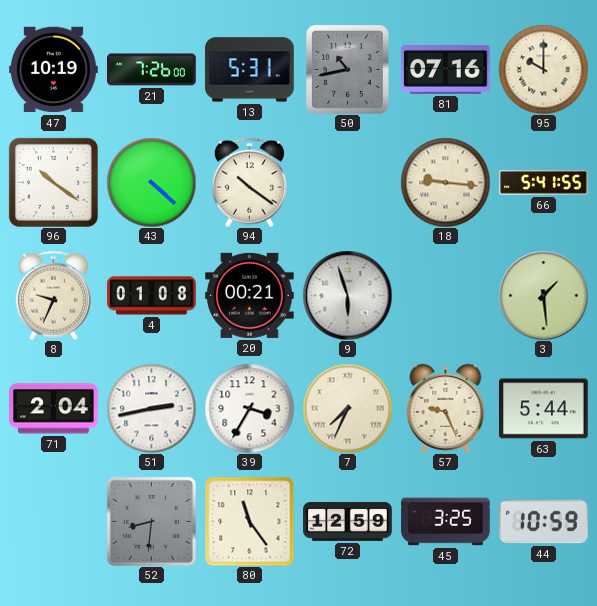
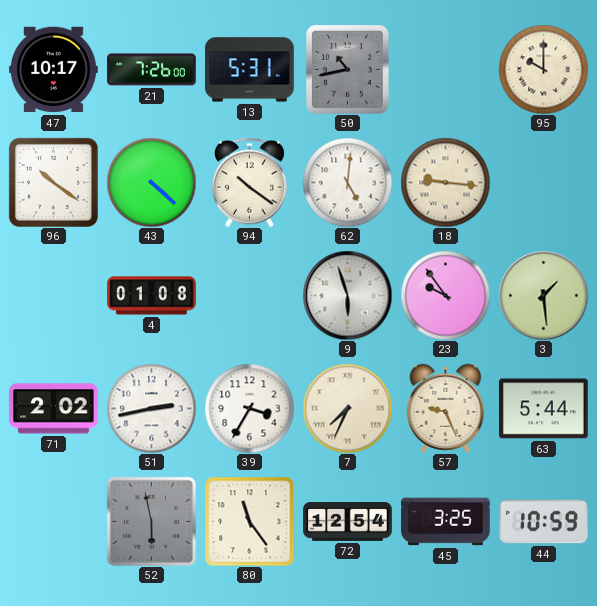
47: 10:19 -> 10:17 (54, 70)
81: 07:16 -> none (446, 70)
62: none -> 5:01 (347, 182)
66: 5:41 -> none (544, 183)
8: 9:34 -> none (53, 295)
20: 00:21 -> none (250, 295)
23: none -> 9:54 (445, 295)
71: 2:04 -> 2:02 (54, 409)
52: 8:31 -> 5:58 (151, 521)
72: 12:59 -> 12:54 (348, 522)
